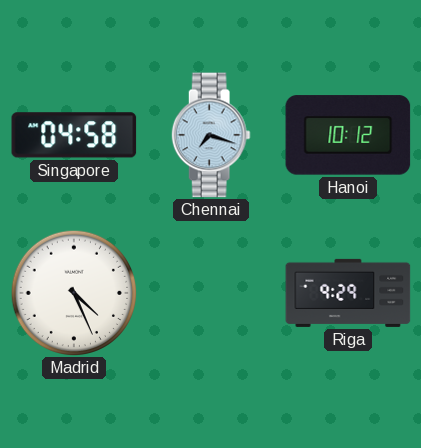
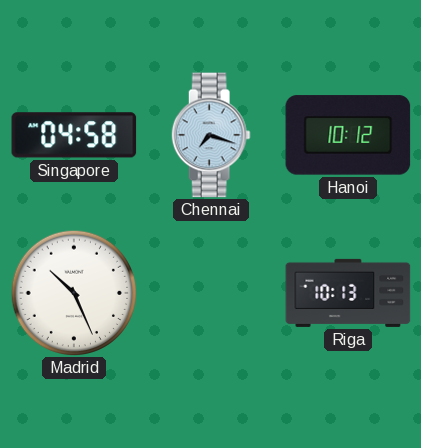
Madrid: 4:26 -> 10:26 (74, 293)
Riga: 9:29 -> 10:13 (348, 293)
